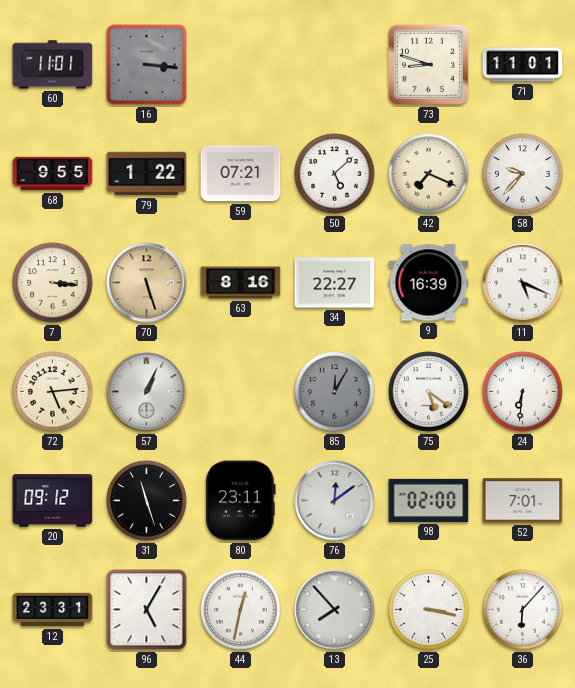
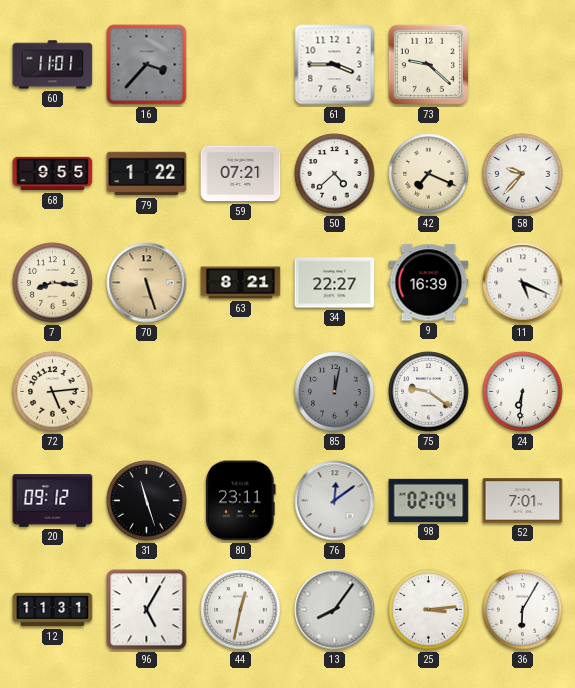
16: 3:16 -> 3:37 (147, 65)
61: none -> 3:45 (335, 65)
73: 8:48 -> 9:22 (428, 64)
71: 11:01 -> none (523, 65)
50: 5:08 -> 4:38 (335, 174)
7: 3:16 -> 8:16 (53, 283)
63: 8:16 -> 8:21 (241, 283)
57: 1:04 -> none (147, 392)
85: 12:05 -> 12:02 (335, 392)
75: 5:21 -> 9:21 (429, 392)
98: 02:00 -> 02:04 (429, 500)
12: 23:31 -> 11:31 (53, 610)
13: 7:53 -> 8:06 (335, 610)
25: 3:17 -> 3:14 (429, 610)
36: 6:07 -> 6:05 (523, 610)
